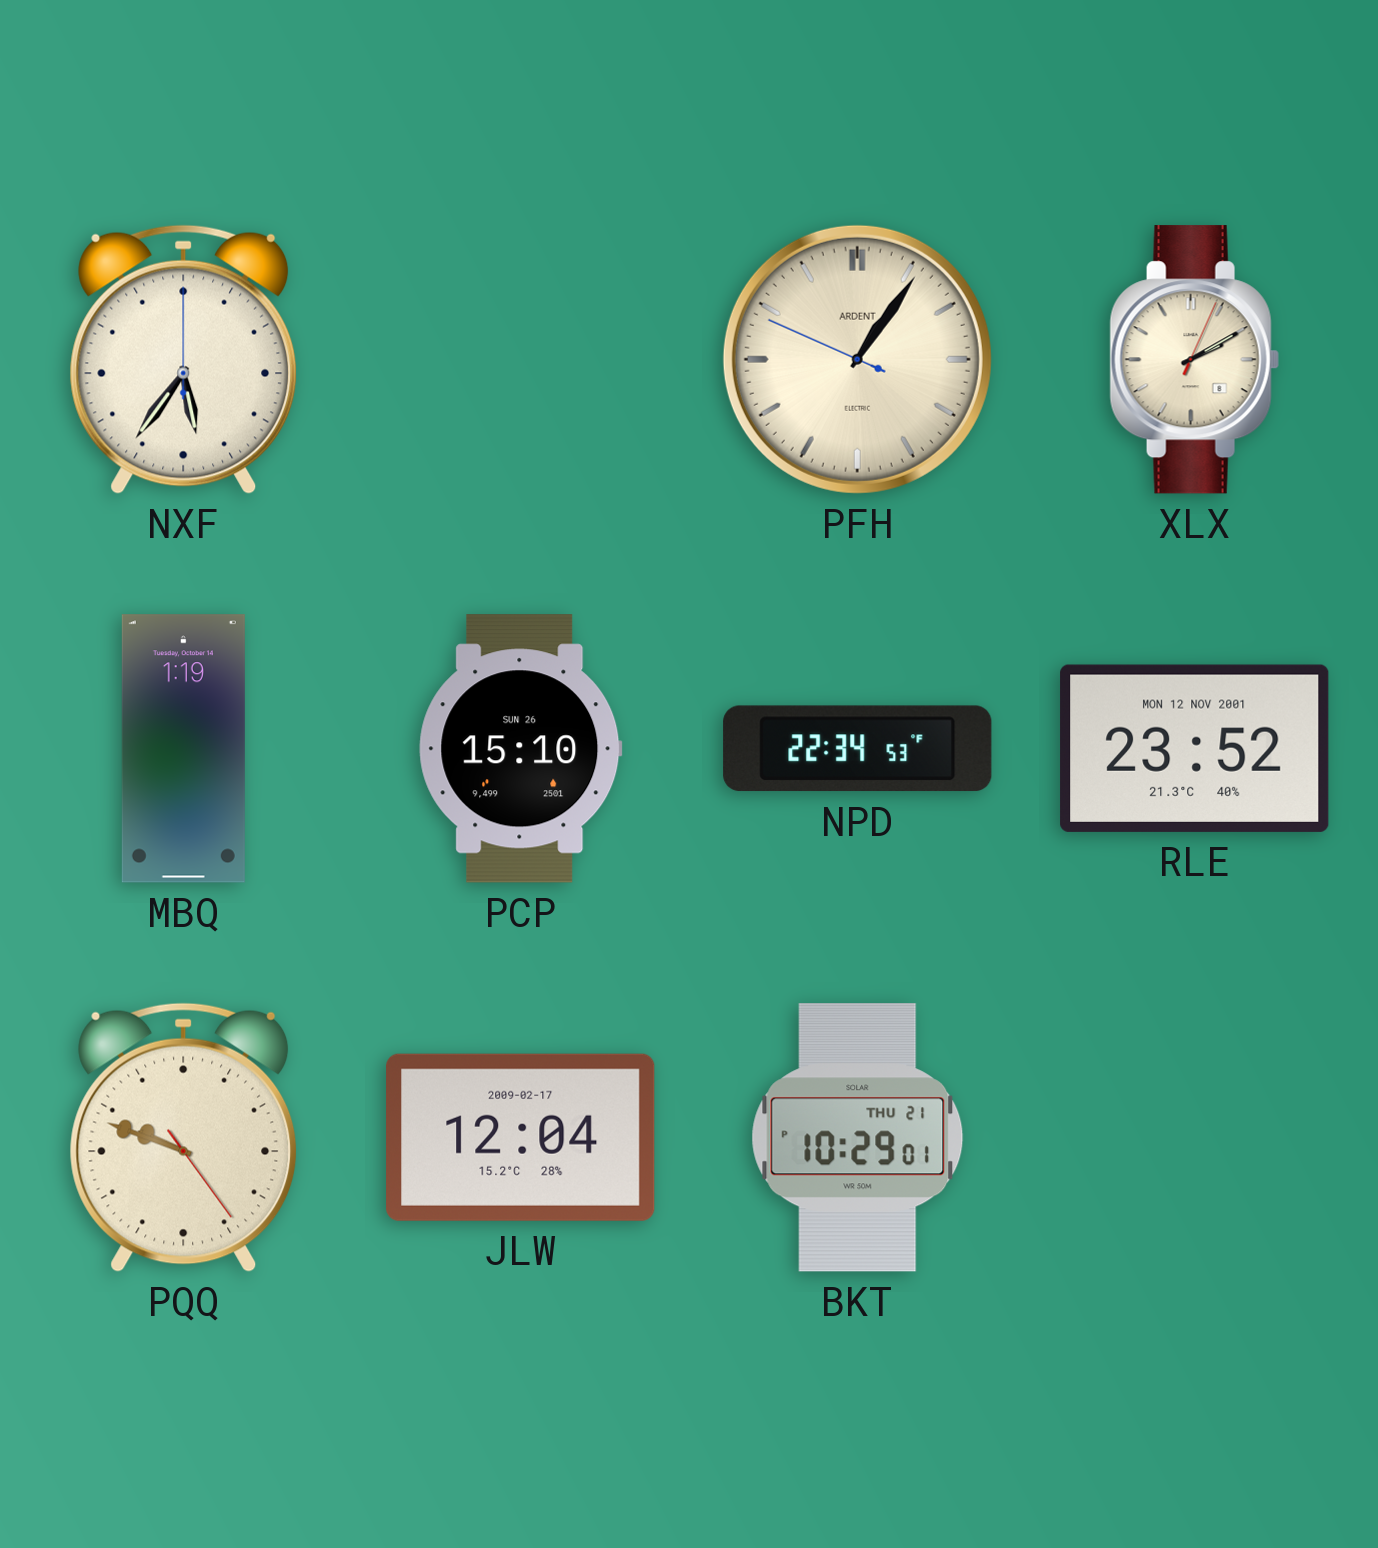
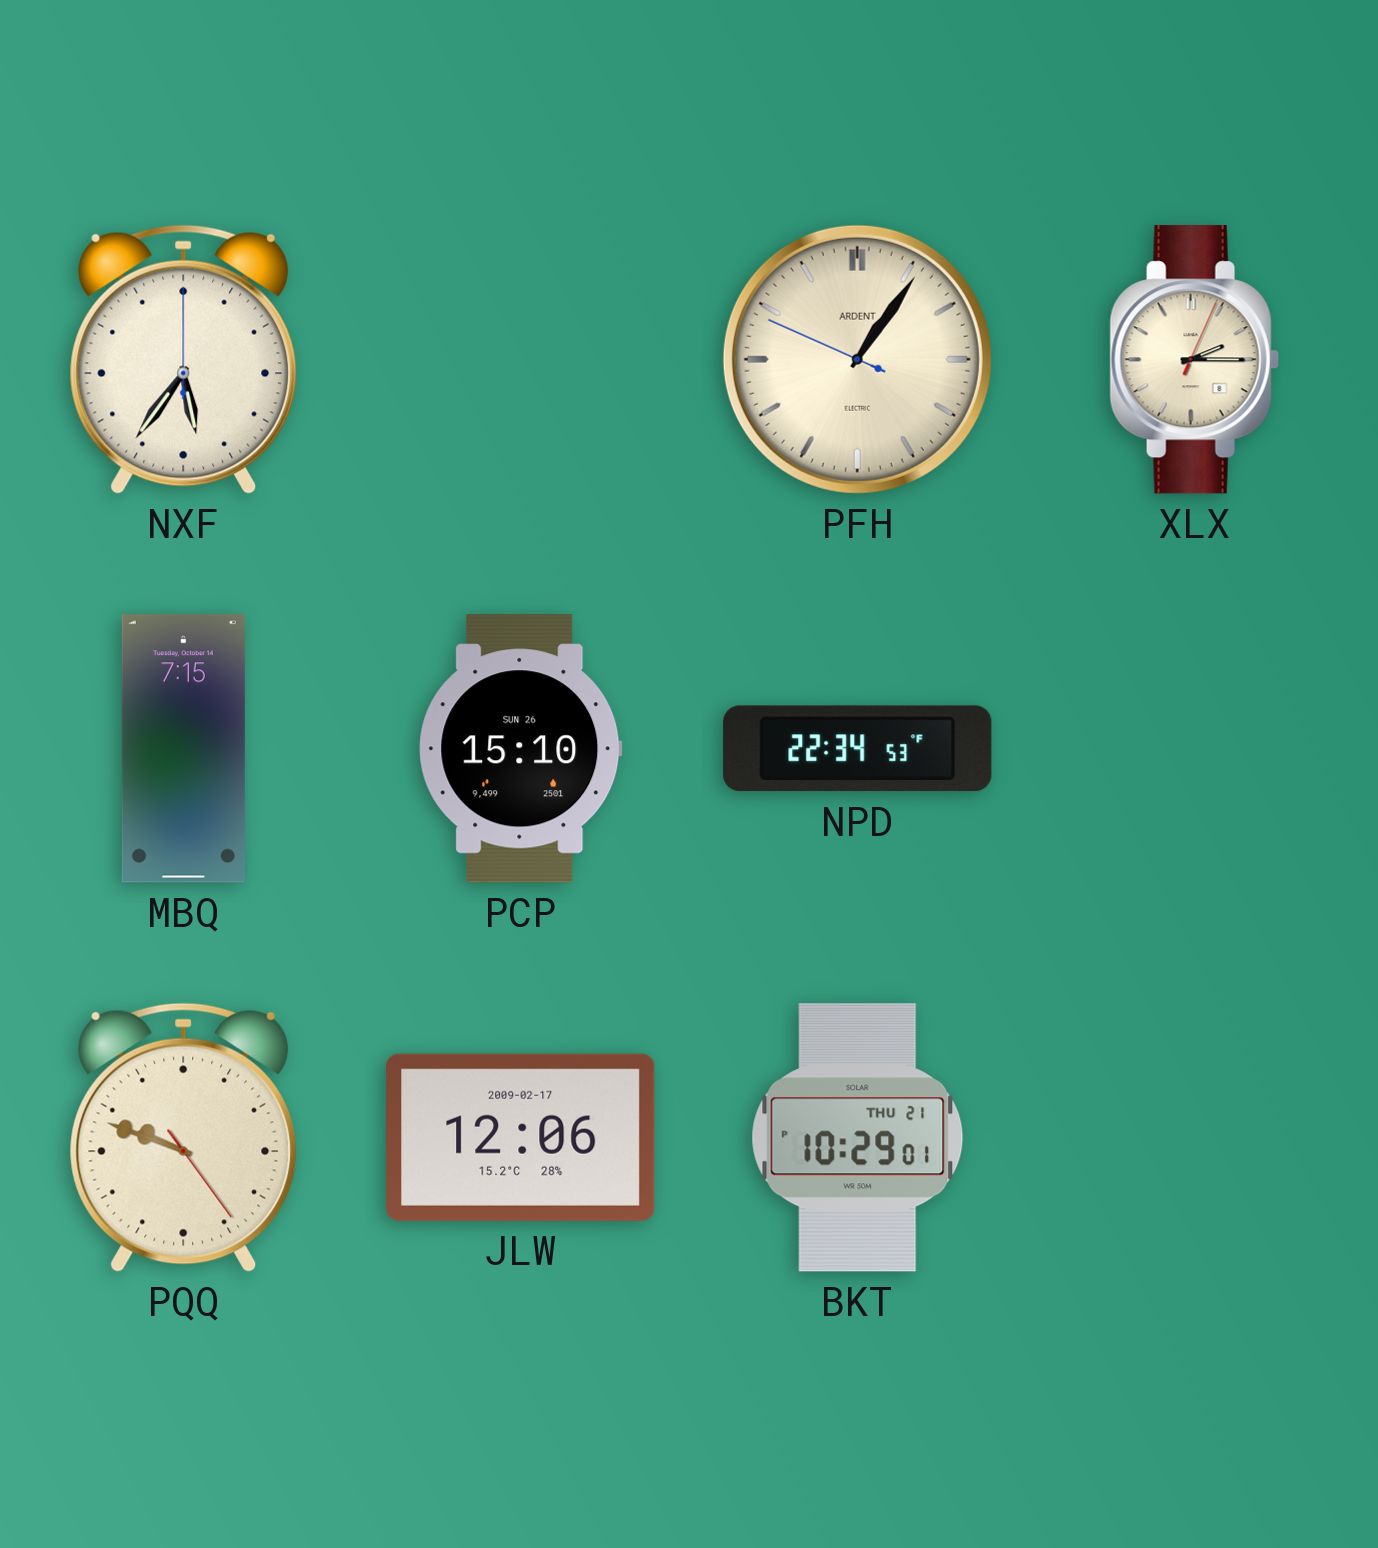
XLX: 2:10 -> 2:15 (1194, 360)
MBQ: 1:19 -> 7:15 (183, 749)
RLE: 23:52 -> none (1195, 748)
JLW: 12:04 -> 12:06 (521, 1137)
